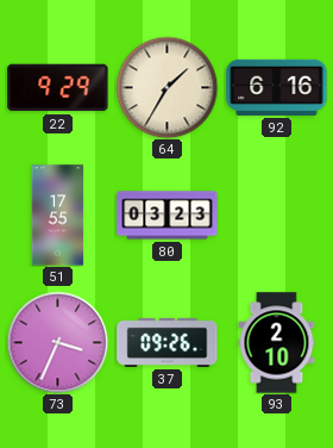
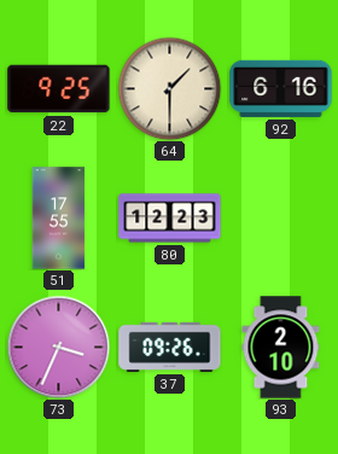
22: 9:29 -> 9:25 (59, 89)
64: 1:35 -> 1:30 (169, 88)
80: 03:23 -> 12:23 (170, 219)
